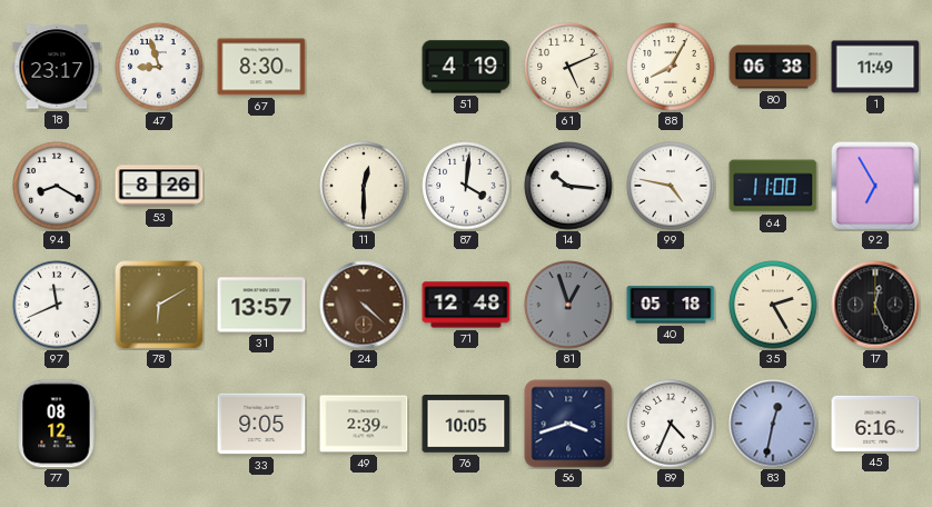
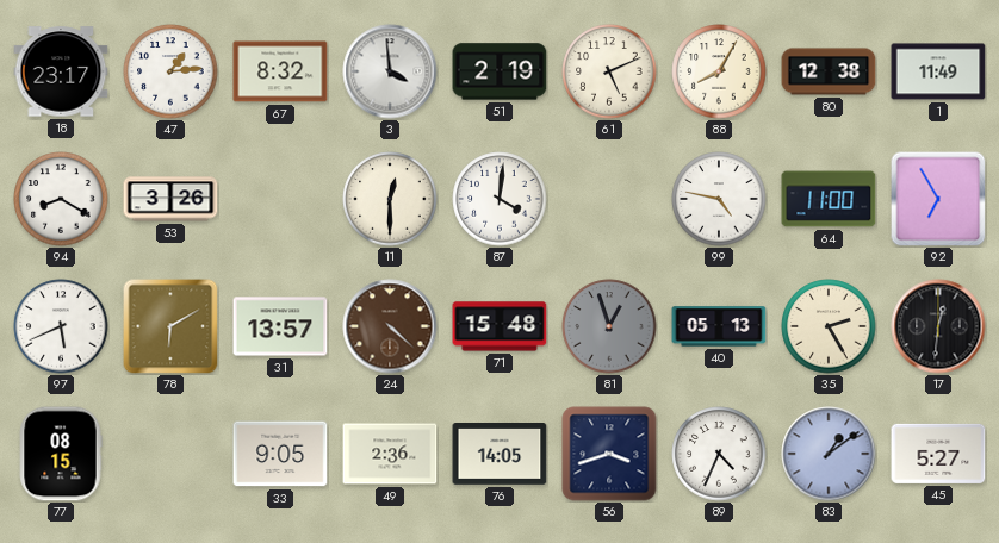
47: 8:57 -> 1:14 (170, 71)
67: 8:30 -> 8:32 (280, 71)
3: none -> 3:59 (390, 71)
51: 4:19 -> 2:19 (499, 71)
80: 06:38 -> 12:38 (829, 71)
53: 8:26 -> 3:26 (170, 199)
14: 10:16 -> none (568, 186)
97: 11:41 -> 5:41 (61, 326)
71: 12:48 -> 15:48 (499, 326)
40: 05:18 -> 05:13 (719, 326)
17: 12:26 -> 12:31 (938, 326)
77: 08:12 -> 08:15 (61, 454)
49: 2:39 -> 2:36 (390, 454)
76: 10:05 -> 14:05 (499, 455)
83: 12:32 -> 1:09 (829, 454)
45: 6:16 -> 5:27 (938, 454)
